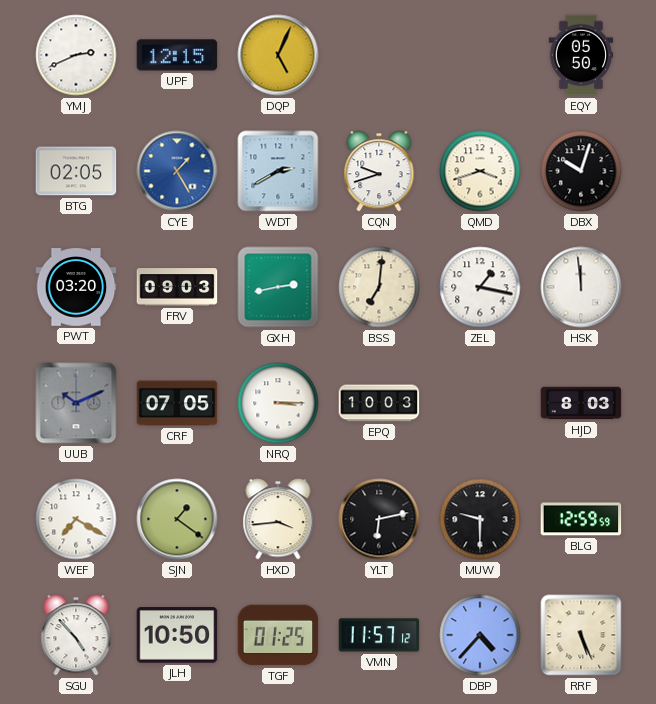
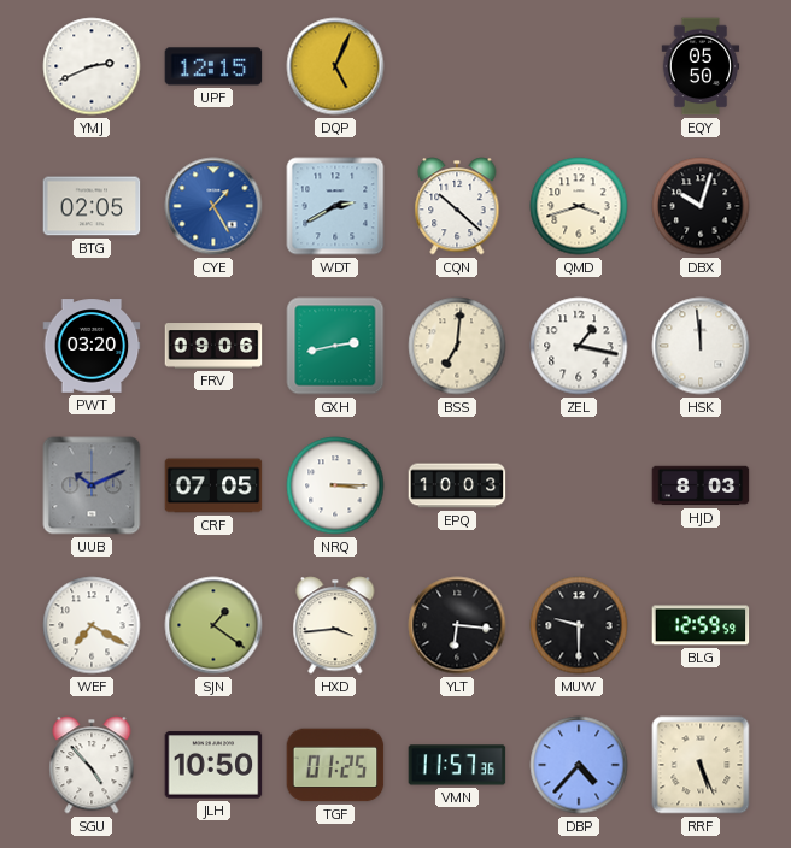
CQN: 9:42 -> 10:22 (457, 206)
FRV: 09:03 -> 09:06 (213, 346)
YLT: 6:13 -> 6:16 (457, 625)
VMN: 11:57:12 -> 11:57:36 (457, 765)
